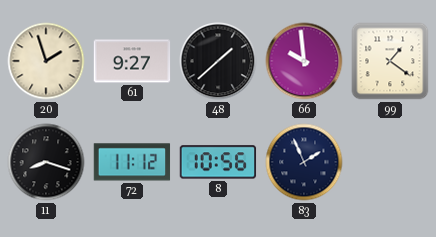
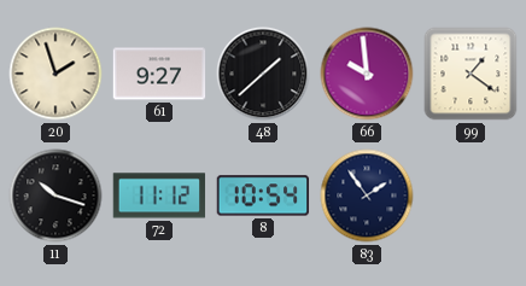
11: 8:18 -> 10:18 (55, 195)
8: 10:56 -> 10:54 (263, 195)
83: 1:56 -> 1:54 (367, 195)
